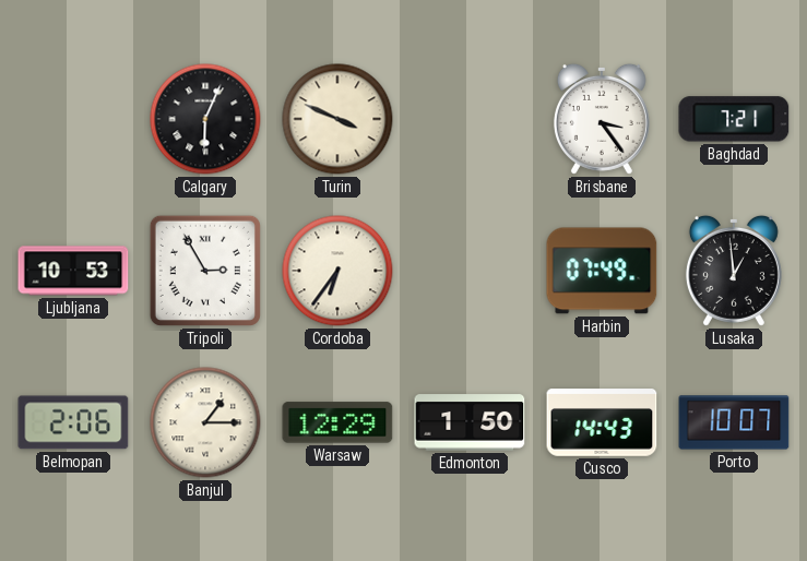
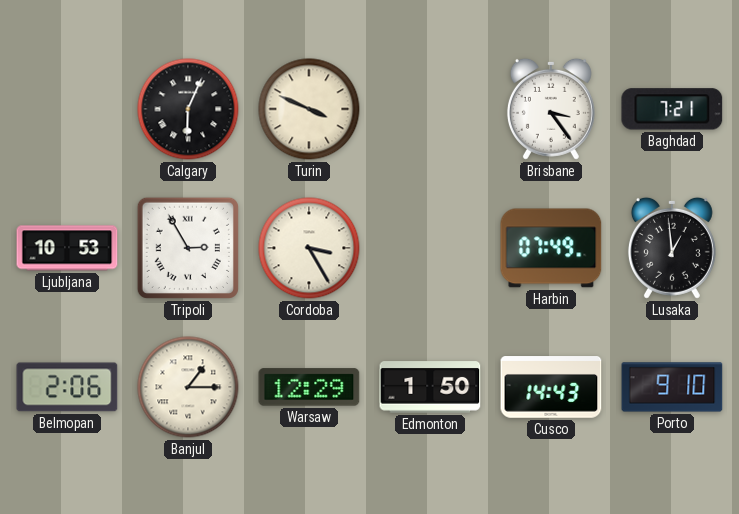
Cordoba: 6:36 -> 3:25 (309, 248)
Porto: 10:07 -> 9:10 (672, 387)
